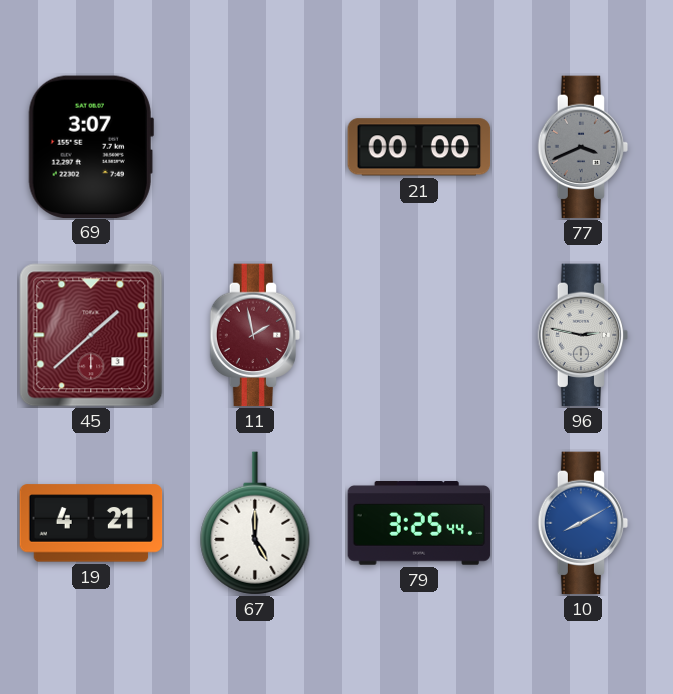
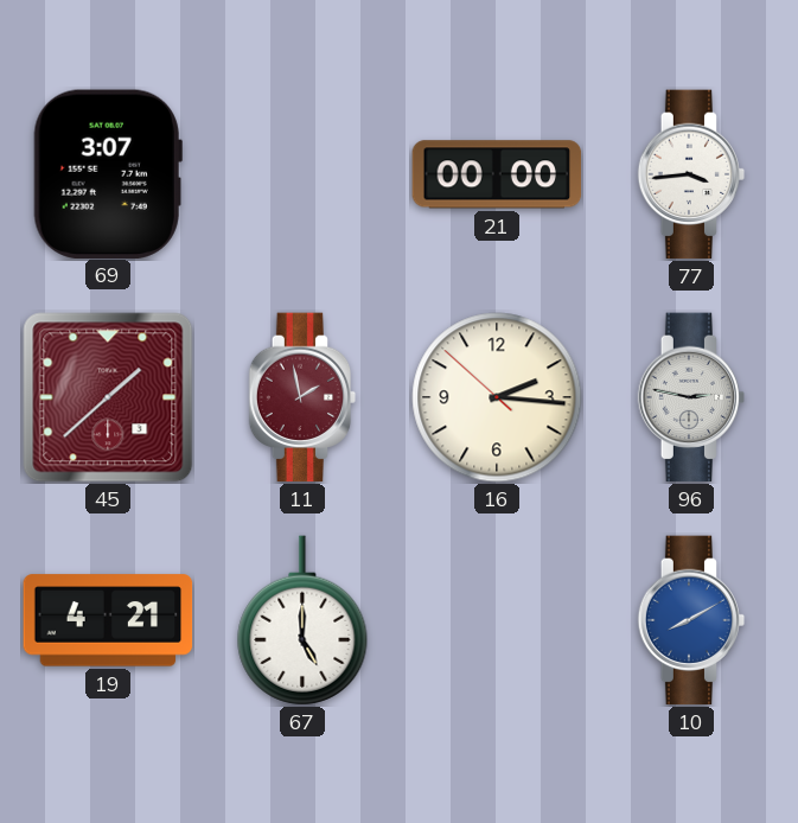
77: 3:41 -> 3:44 (691, 174)
77 dial: grey -> white (691, 174)
16: none -> 2:15 (497, 397)
79: 3:25 -> none (419, 524)
